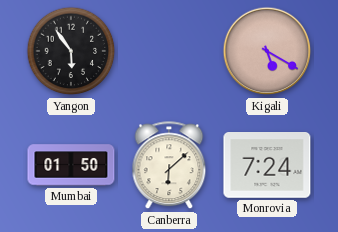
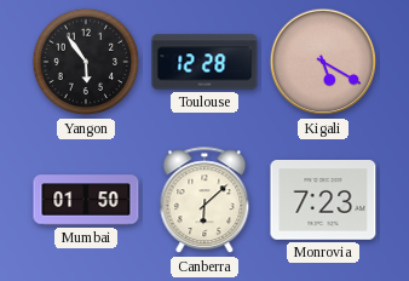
Toulouse: none -> 12:28 (204, 62)
Monrovia: 7:24 -> 7:23 (323, 201)
